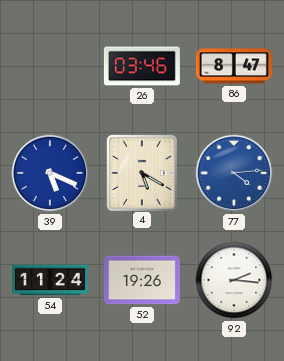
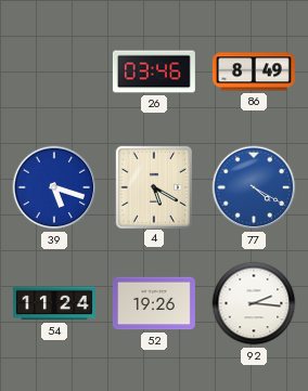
86: 8:47 -> 8:49 (254, 71)
39: 5:19 -> 5:18 (54, 187)
77: 4:14 -> 4:20 (254, 187)
